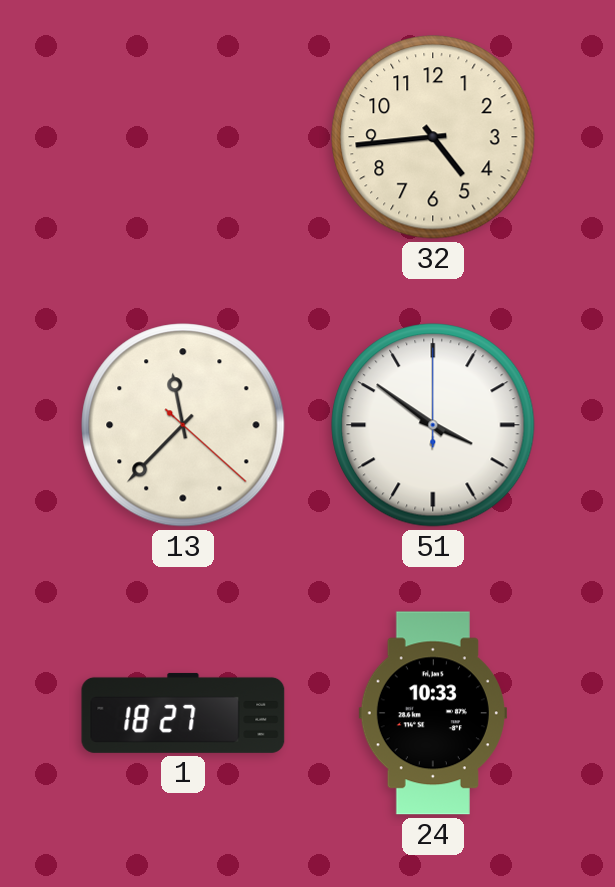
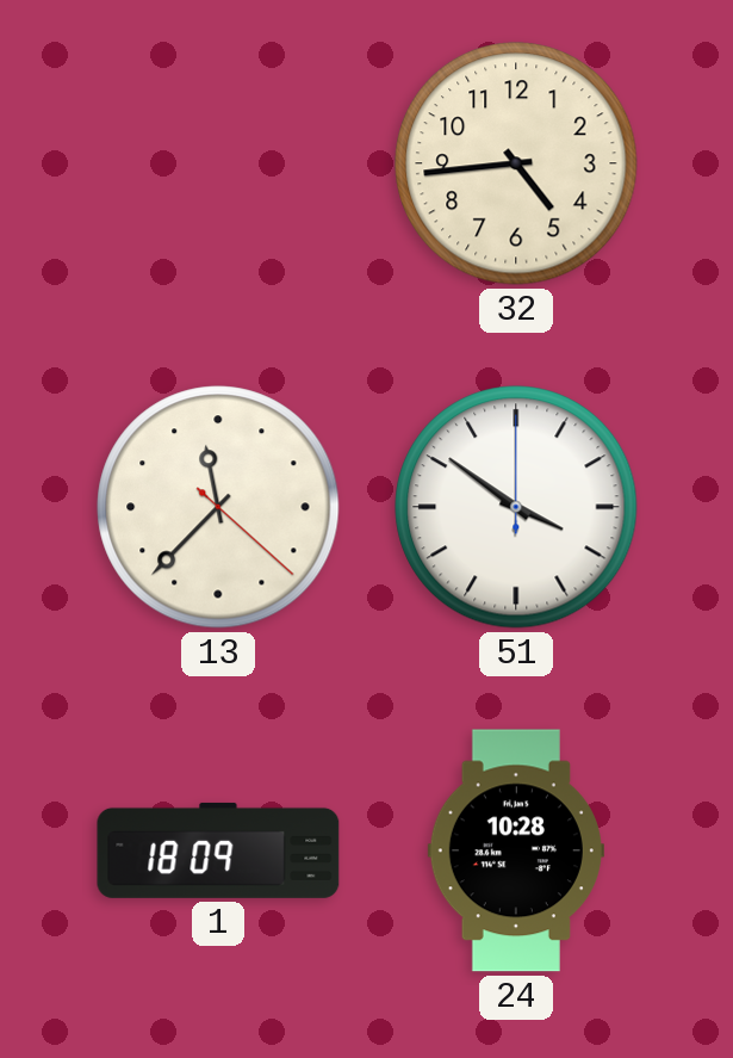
1: 18:27 -> 18:09 (218, 850)
24: 10:33 -> 10:28 (516, 850)
